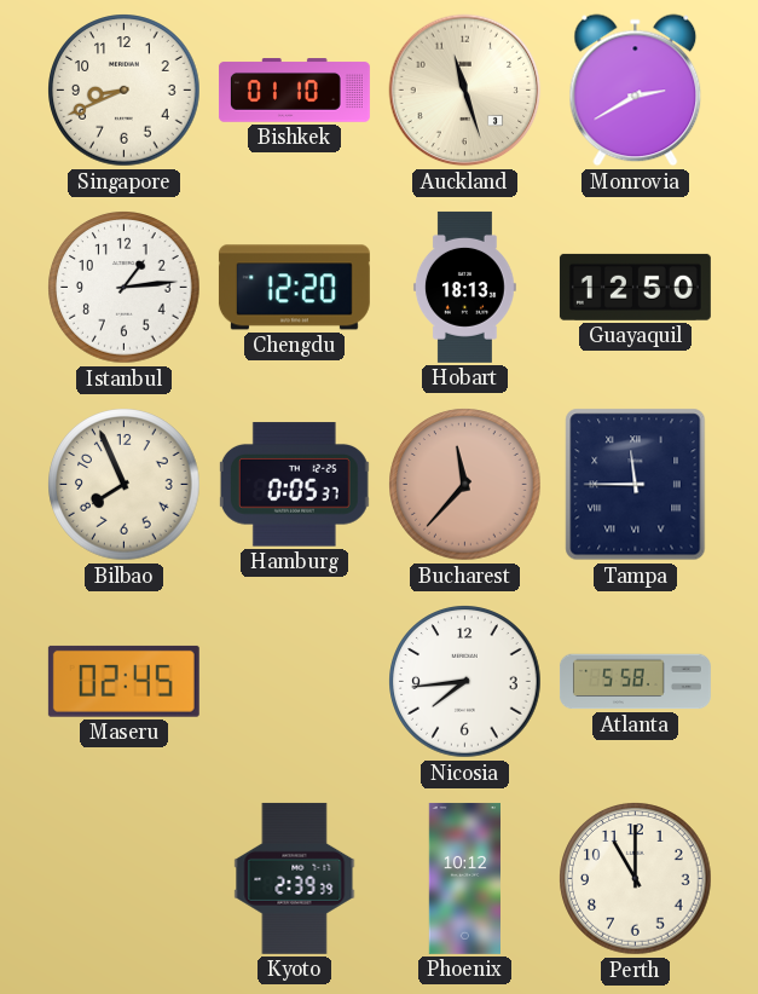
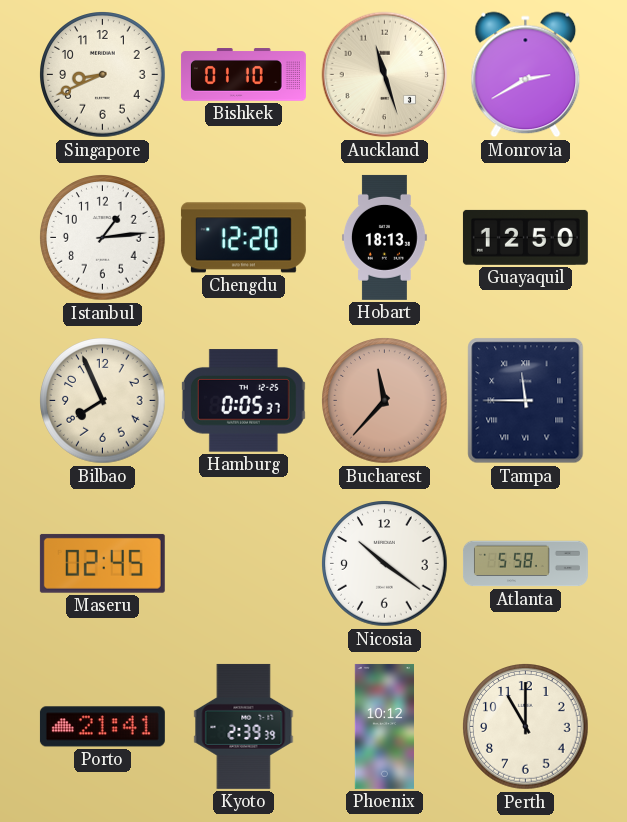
Nicosia: 7:44 -> 10:21 (385, 564)
Porto: none -> 21:41 (102, 727)
